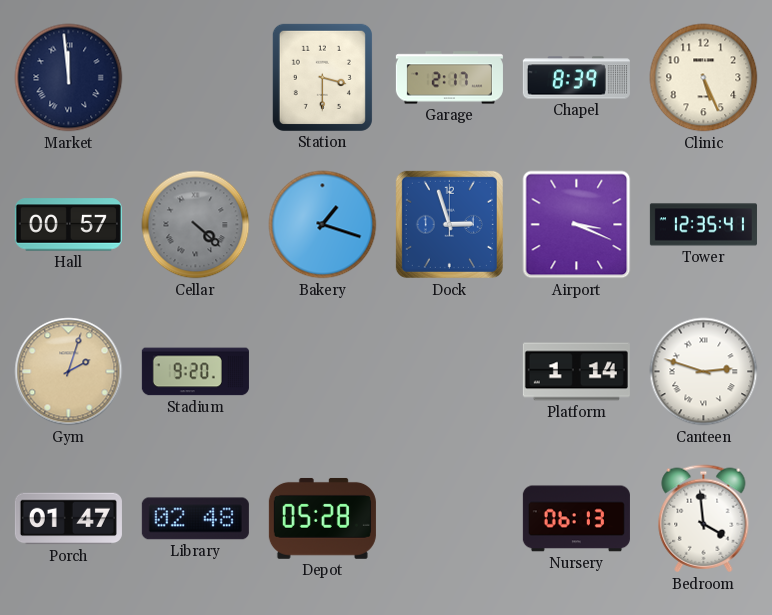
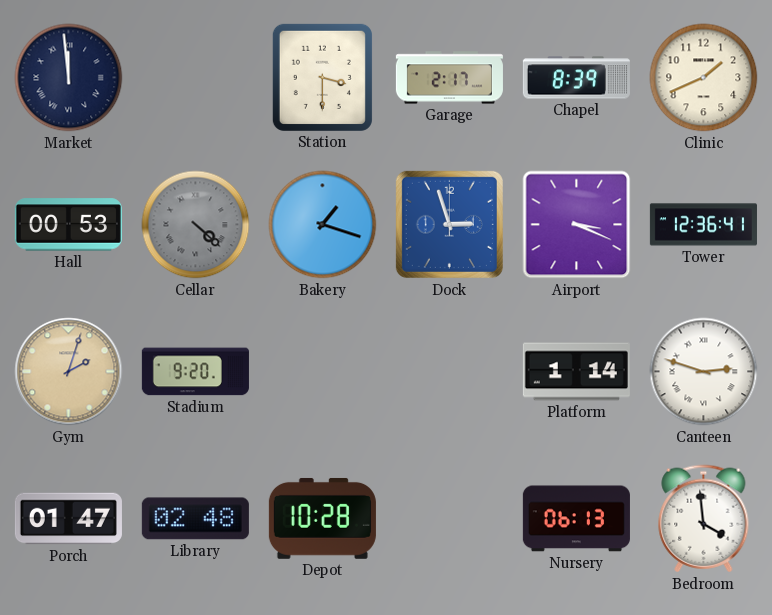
Clinic: 5:26 -> 1:41 (704, 78)
Hall: 00:57 -> 00:53 (68, 225)
Tower: 12:35 -> 12:36 (703, 225)
Depot: 05:28 -> 10:28 (322, 518)
